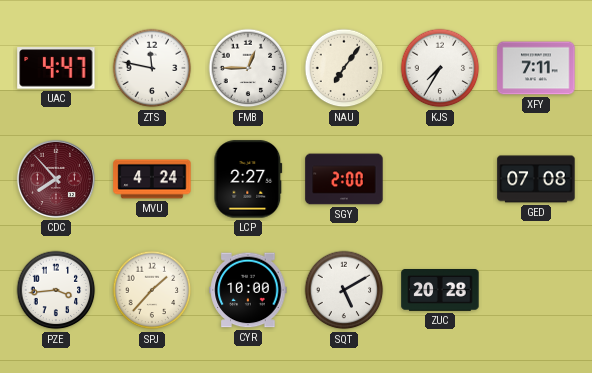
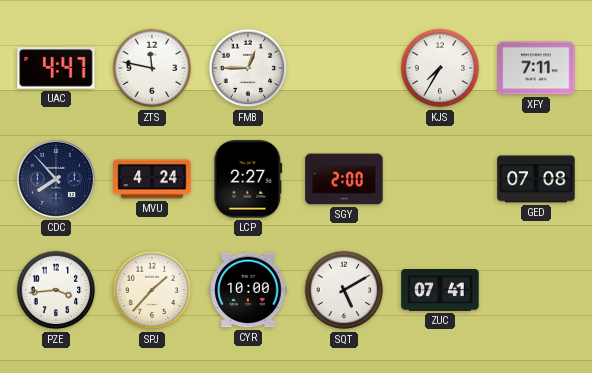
NAU: 7:06 -> none (344, 68)
CDC dial: burgundy -> navy (56, 179)
ZUC: 20:28 -> 07:41 (440, 291)
